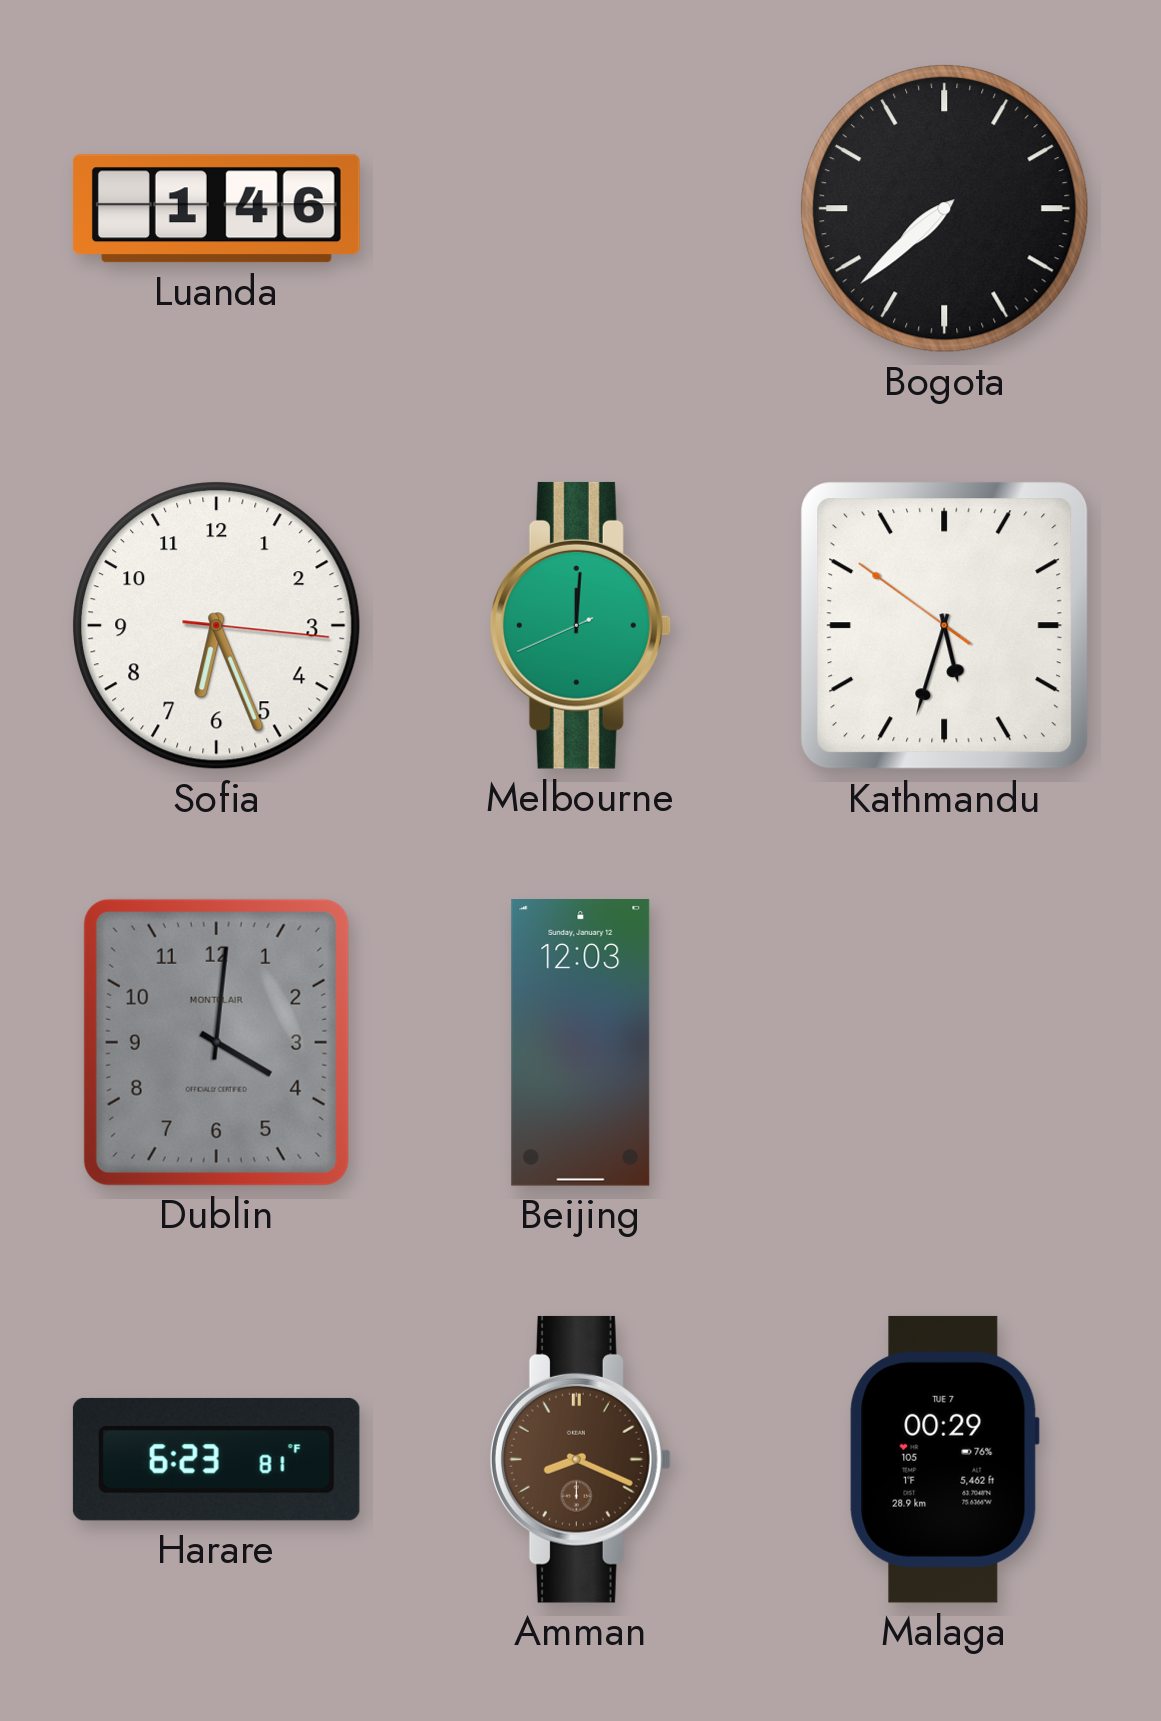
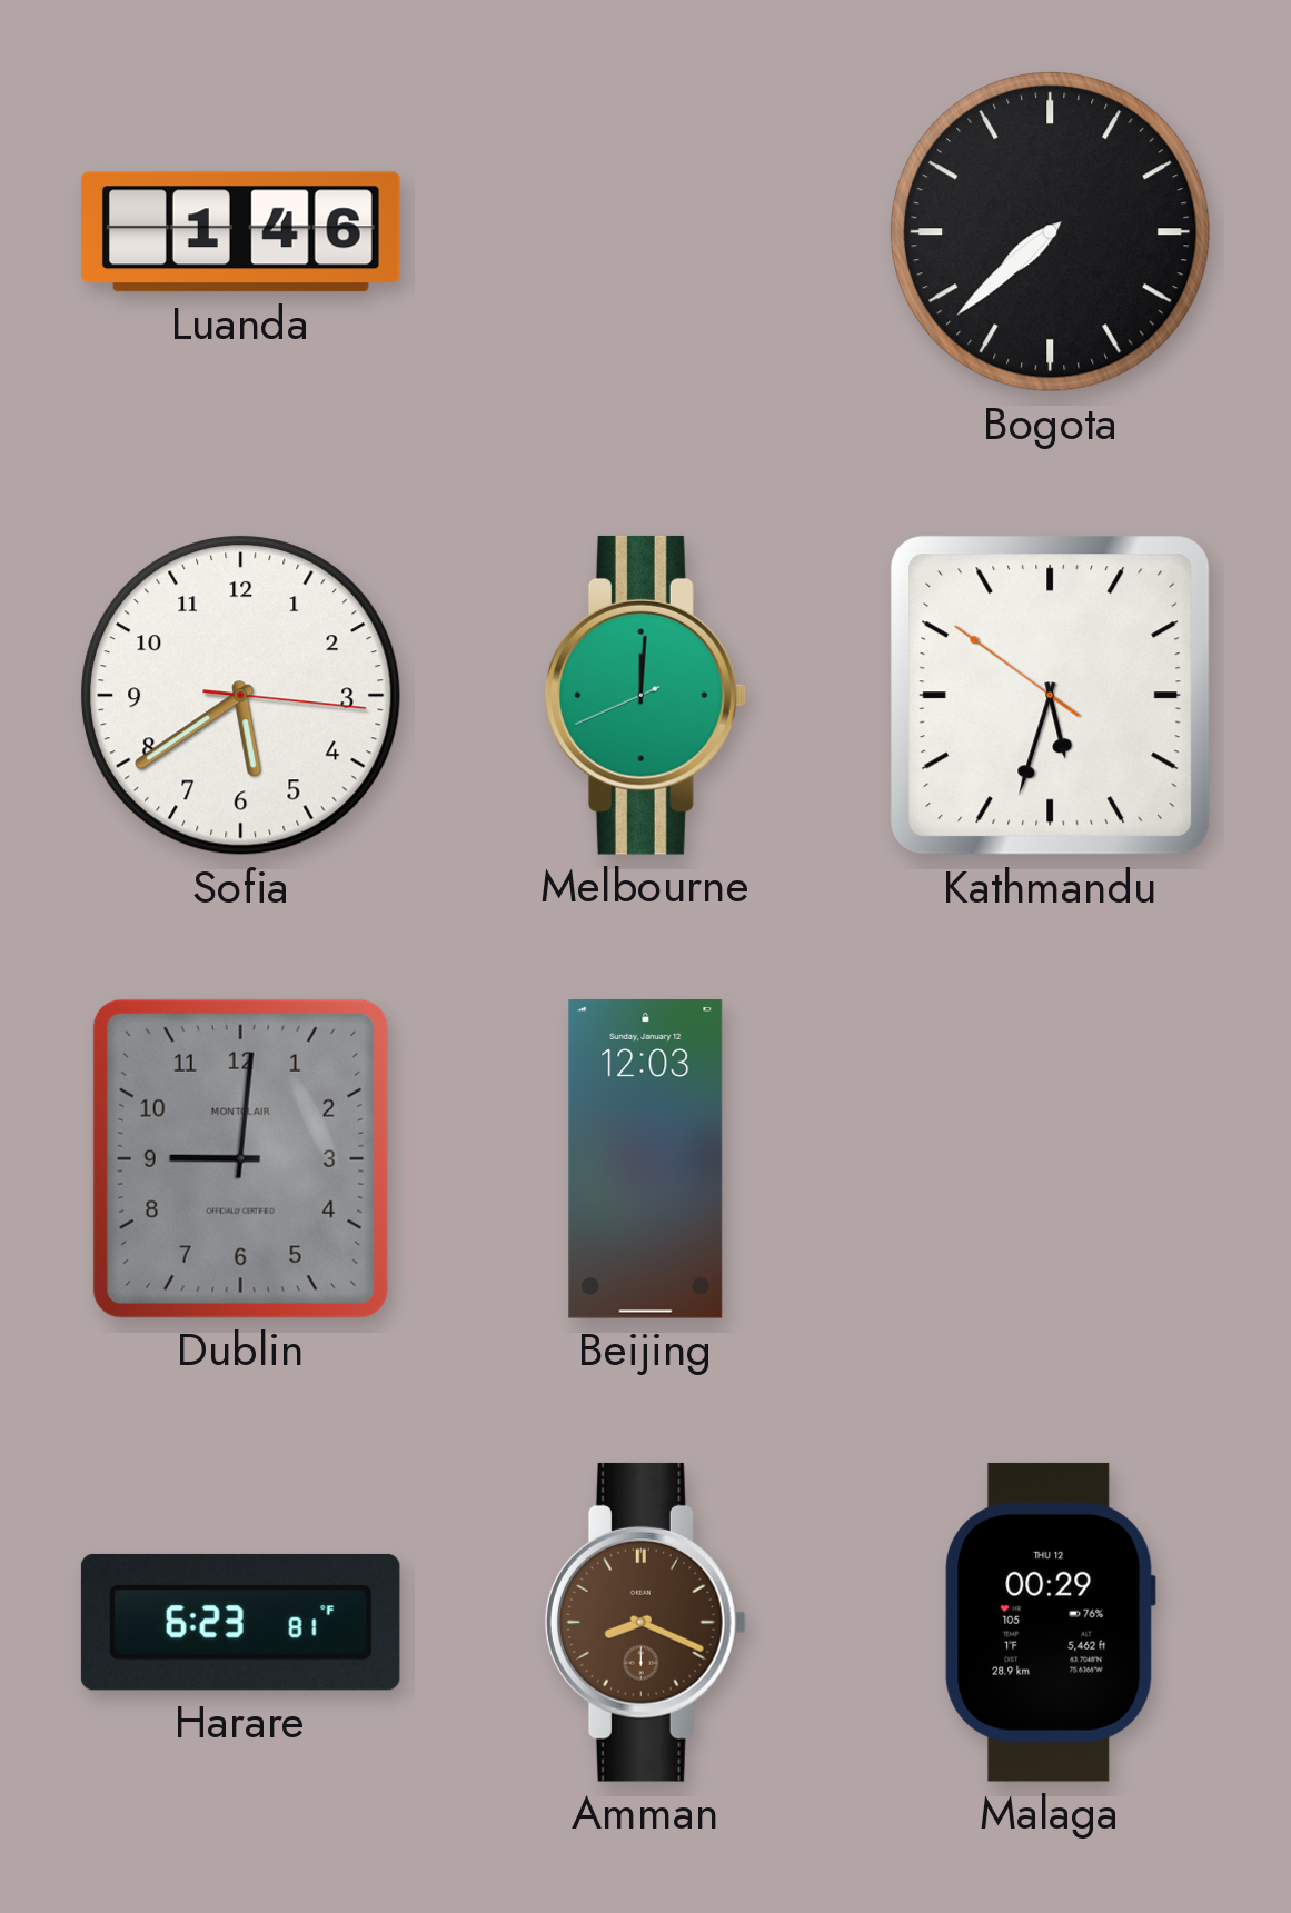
Sofia: 6:26 -> 5:39 (241, 696)
Dublin: 4:01 -> 9:01 (240, 1158)
Malaga date: TUE 7 -> THU 12 (1050, 1622)
